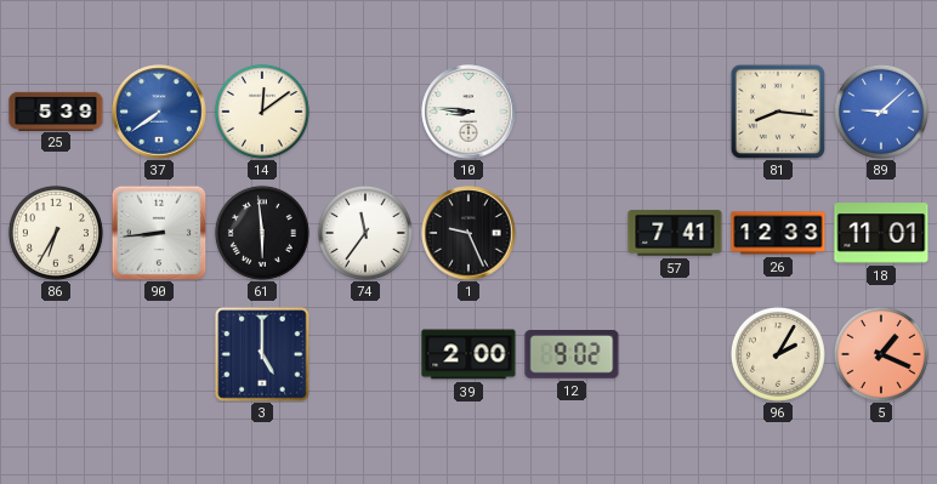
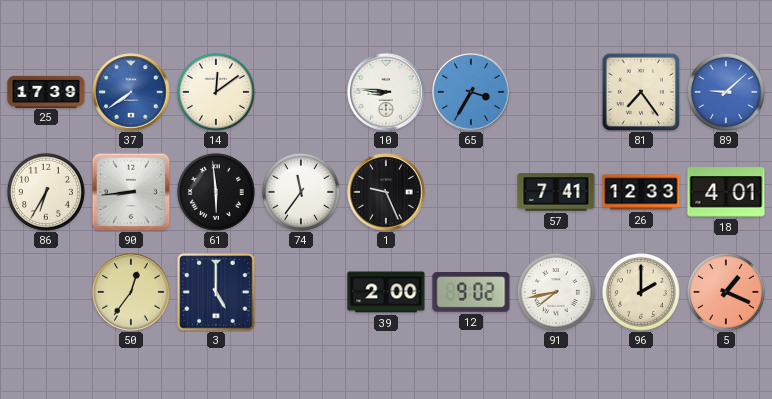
25: 5:39 -> 17:39 (46, 91)
65: none -> 3:35 (471, 92)
81: 8:16 -> 7:24 (641, 92)
18: 11:01 -> 4:01 (726, 192)
50: none -> 12:36 (131, 292)
91: none -> 7:43 (556, 292)
96: 2:05 -> 2:00 (641, 292)
